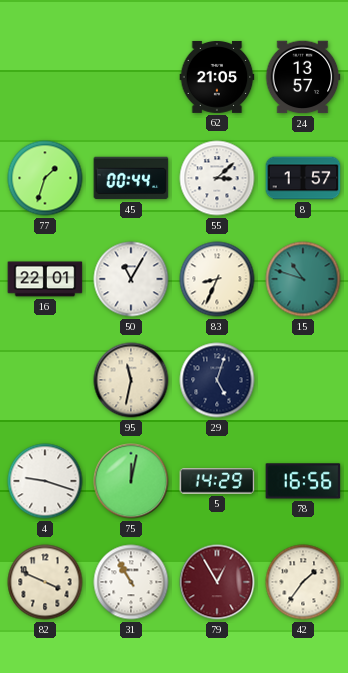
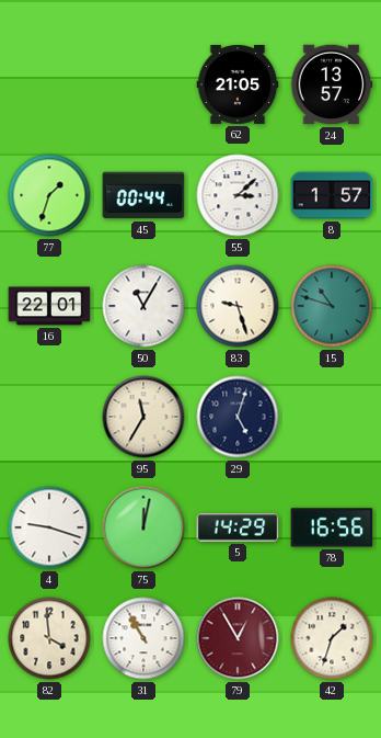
83: 8:34 -> 9:27 (238, 306)
95: 11:32 -> 11:35 (143, 417)
82: 3:49 -> 3:59 (49, 638)
42: 1:36 -> 1:33 (332, 638)
